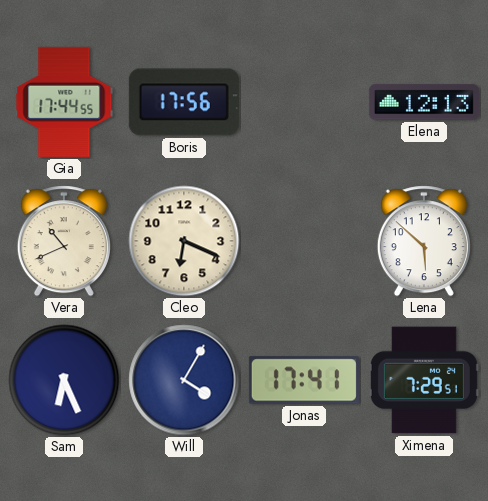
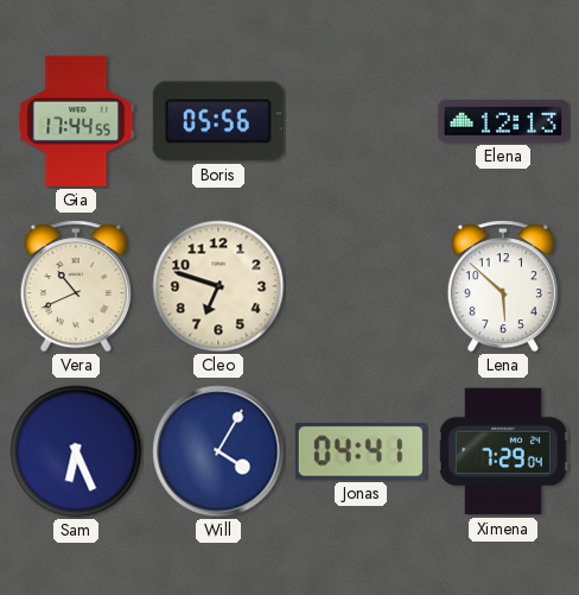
Boris: 17:56 -> 05:56 (218, 121)
Cleo: 6:19 -> 6:48 (218, 286)
Jonas: 17:41 -> 04:41 (361, 451)
Ximena: 7:29:51 -> 7:29:04 (503, 451)
